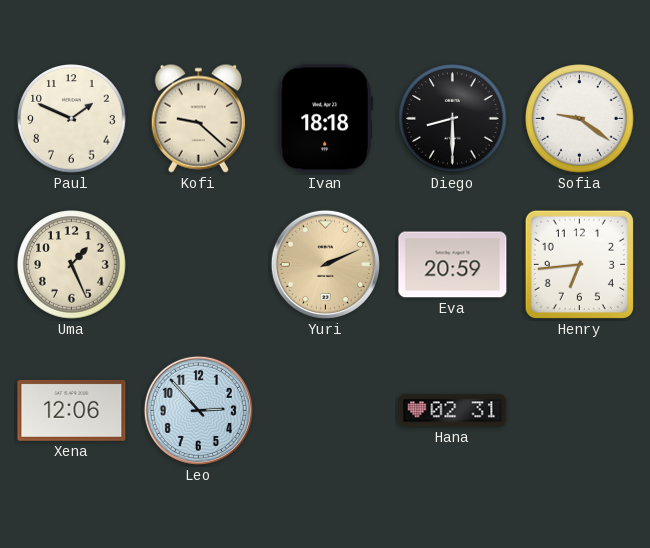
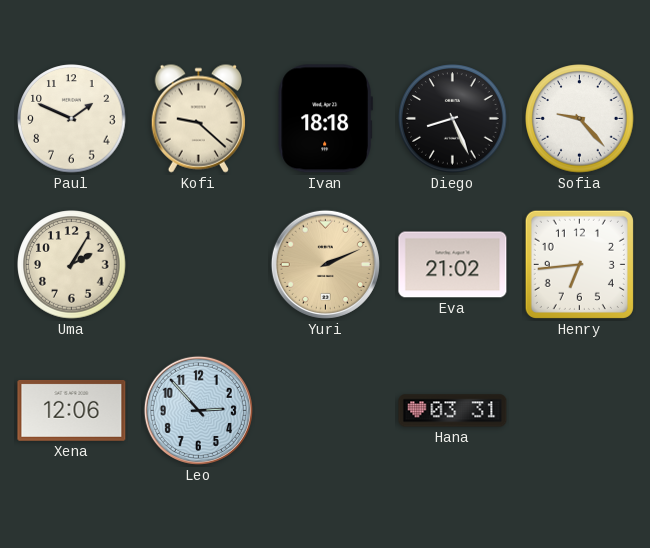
Diego: 8:30 -> 8:26 (453, 119)
Sofia: 9:21 -> 9:23 (580, 119)
Uma: 1:26 -> 2:05 (72, 265)
Eva: 20:59 -> 21:02 (453, 265)
Hana: 02:31 -> 03:31 (453, 411)
